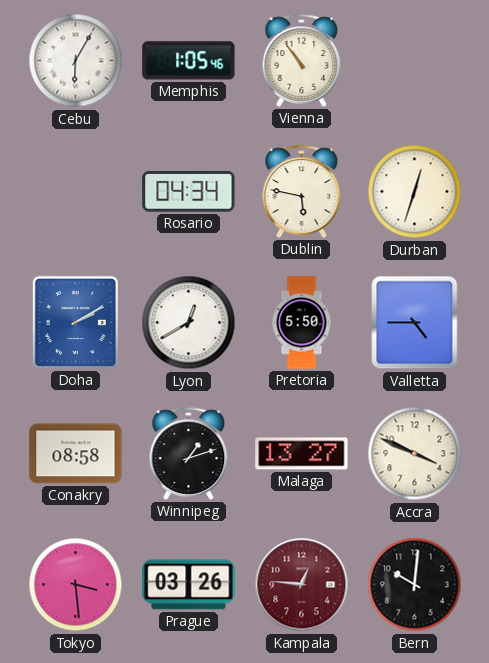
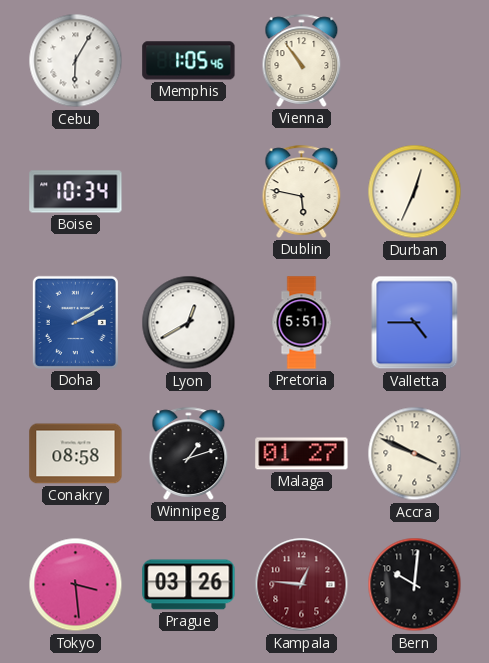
Boise: none -> 10:34 (76, 192)
Rosario: 04:34 -> none (189, 191)
Durban: 12:33 -> 12:34 (415, 192)
Pretoria: 5:50 -> 5:51 (302, 323)
Malaga: 13:27 -> 01:27 (302, 454)
